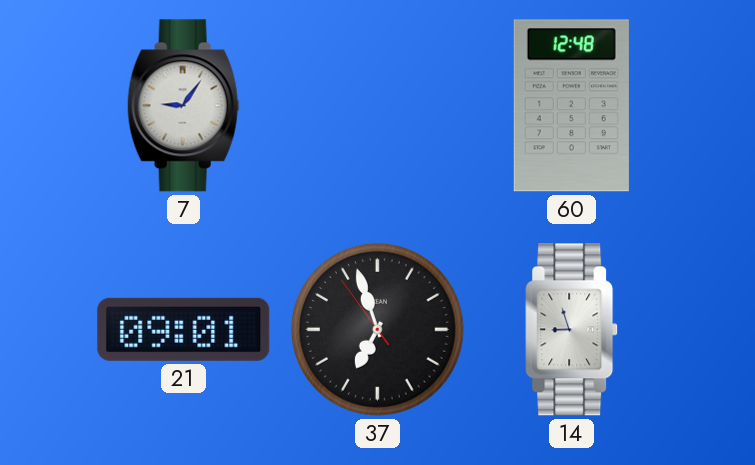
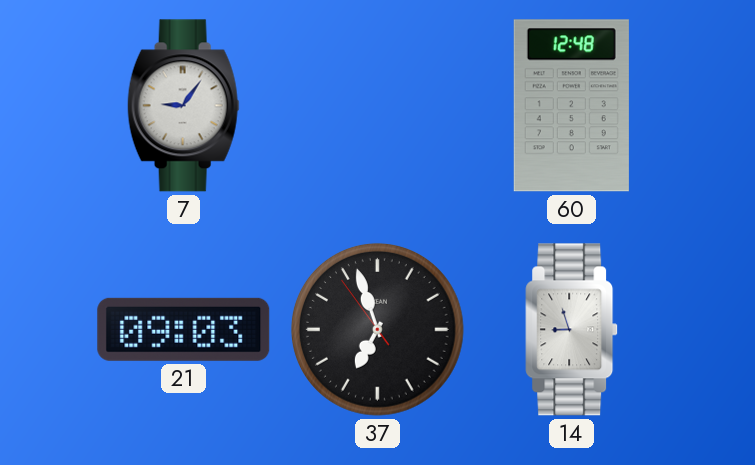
21: 09:01 -> 09:03 (184, 329)
